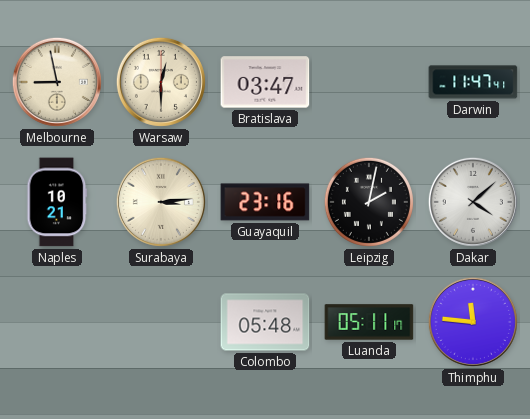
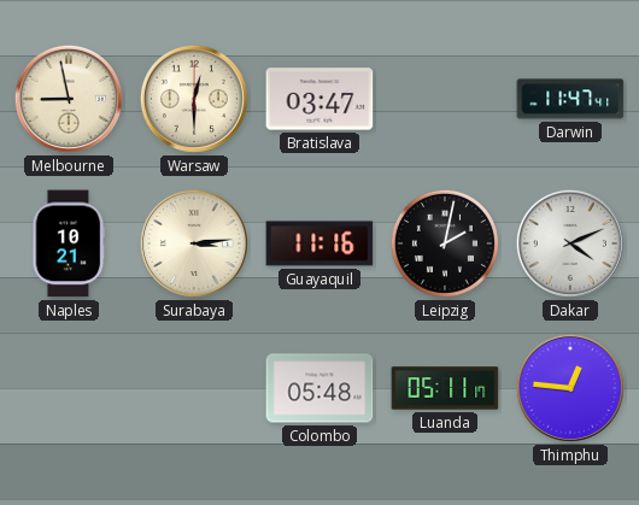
Guayaquil: 23:16 -> 11:16 (319, 243)
Dakar: 4:08 -> 4:11 (570, 243)
Thimphu: 11:46 -> 12:46 (570, 388)
